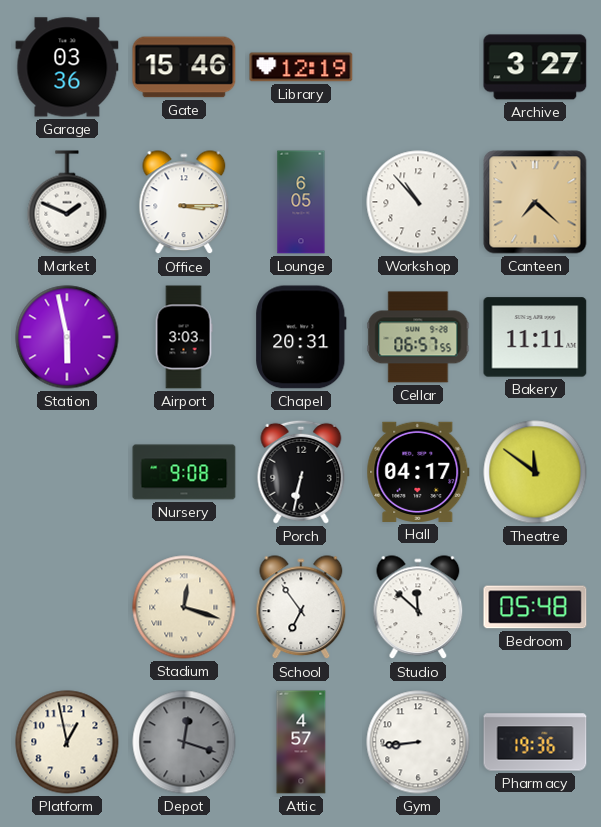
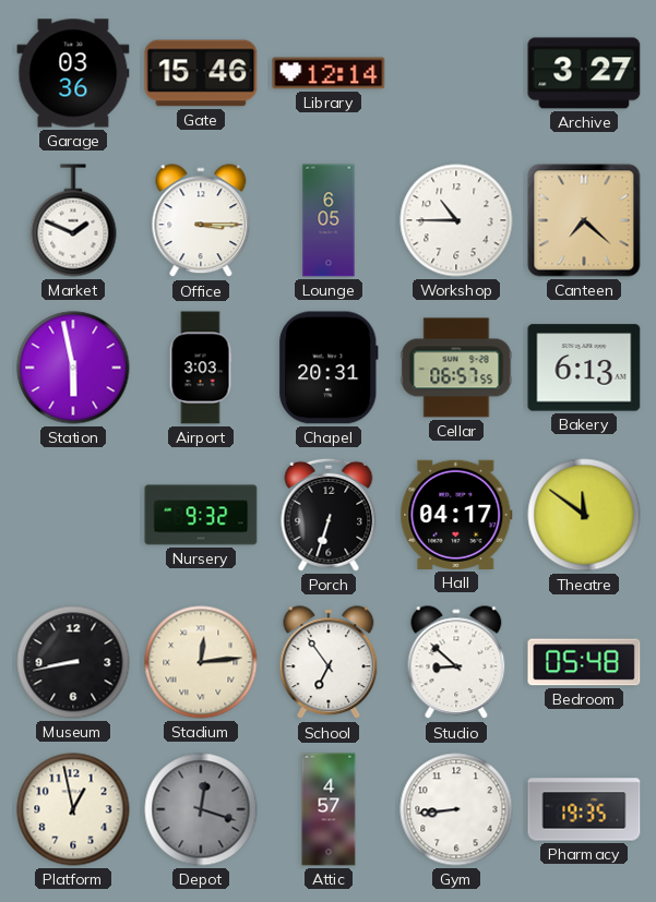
Library: 12:19 -> 12:14 (329, 73)
Workshop: 10:53 -> 10:45 (456, 220)
Bakery: 11:11 -> 6:13 (584, 368)
Nursery: 9:08 -> 9:32 (201, 515)
Porch: 6:32 -> 6:33 (329, 515)
Museum: none -> 8:43 (73, 662)
Stadium: 12:18 -> 12:14 (201, 662)
Studio: 11:52 -> 8:52 (456, 663)
Pharmacy: 19:36 -> 19:35 (584, 809)
